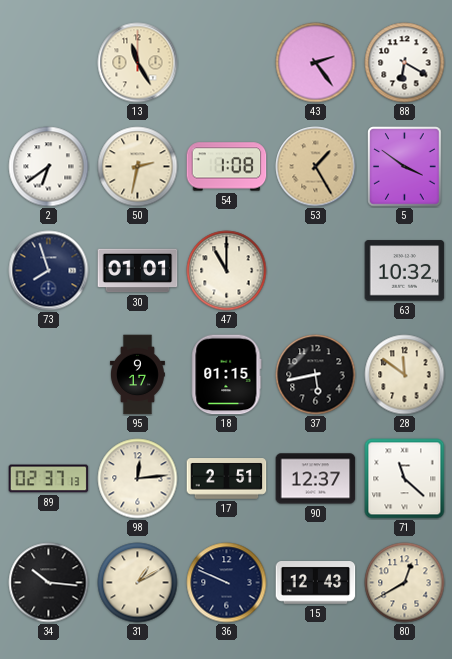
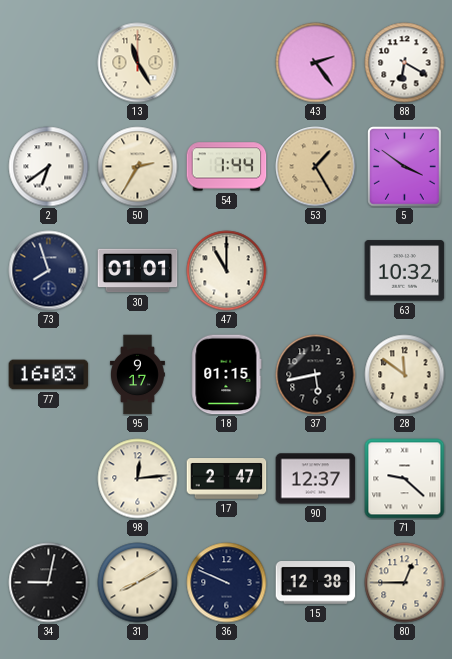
50: 2:32 -> 2:35 (138, 167)
54: 1:08 -> 1:44 (227, 167)
77: none -> 16:03 (49, 375)
89: 02:37 -> none (49, 479)
17: 2:51 -> 2:47 (227, 479)
71: 11:22 -> 9:22 (405, 479)
34: 10:16 -> 9:02 (49, 583)
31: 1:10 -> 8:10 (138, 583)
15: 12:43 -> 12:38 (316, 583)
80: 12:40 -> 12:45 (405, 583)
